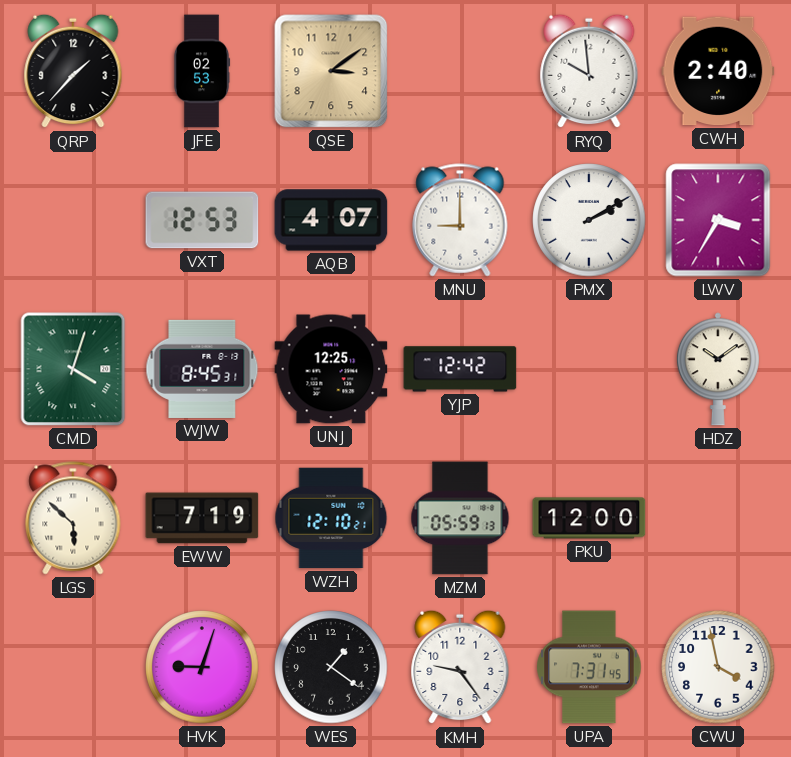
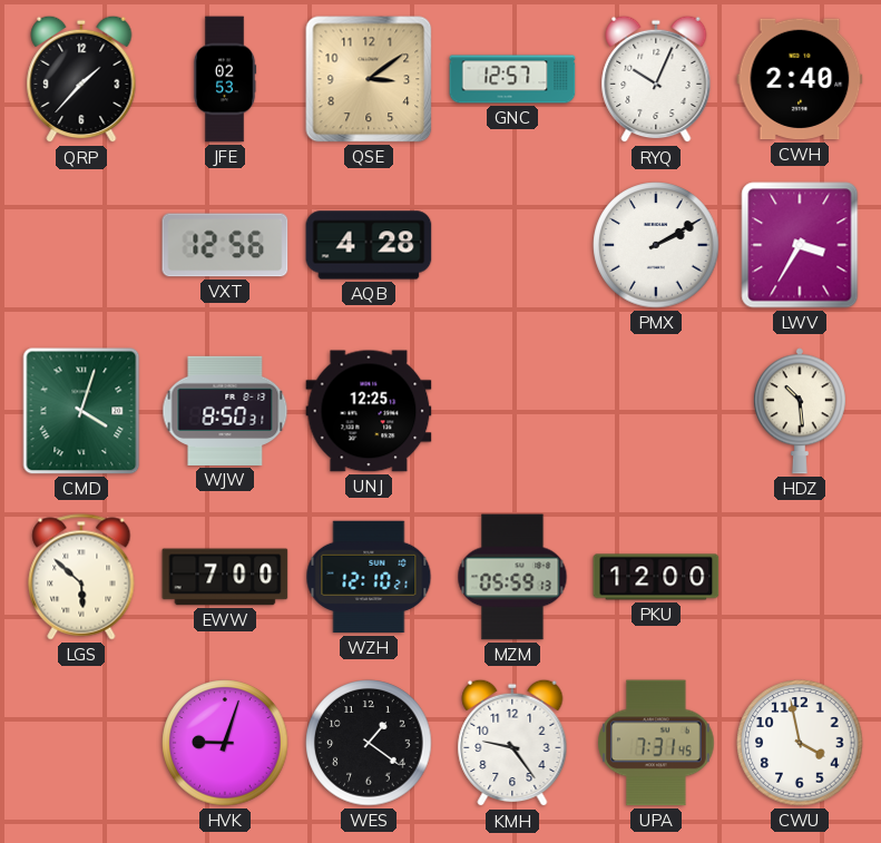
GNC: none -> 12:57 (512, 79)
RYQ: 9:59 -> 10:04 (656, 79)
VXT: 12:53 -> 12:56 (225, 245)
AQB: 4:07 -> 4:28 (369, 245)
MNU: 9:00 -> none (460, 220)
WJW: 8:45 -> 8:50 (225, 411)
YJP: 12:42 -> none (460, 369)
HDZ: 10:09 -> 10:29 (800, 411)
EWW: 7:19 -> 7:00 (225, 577)
